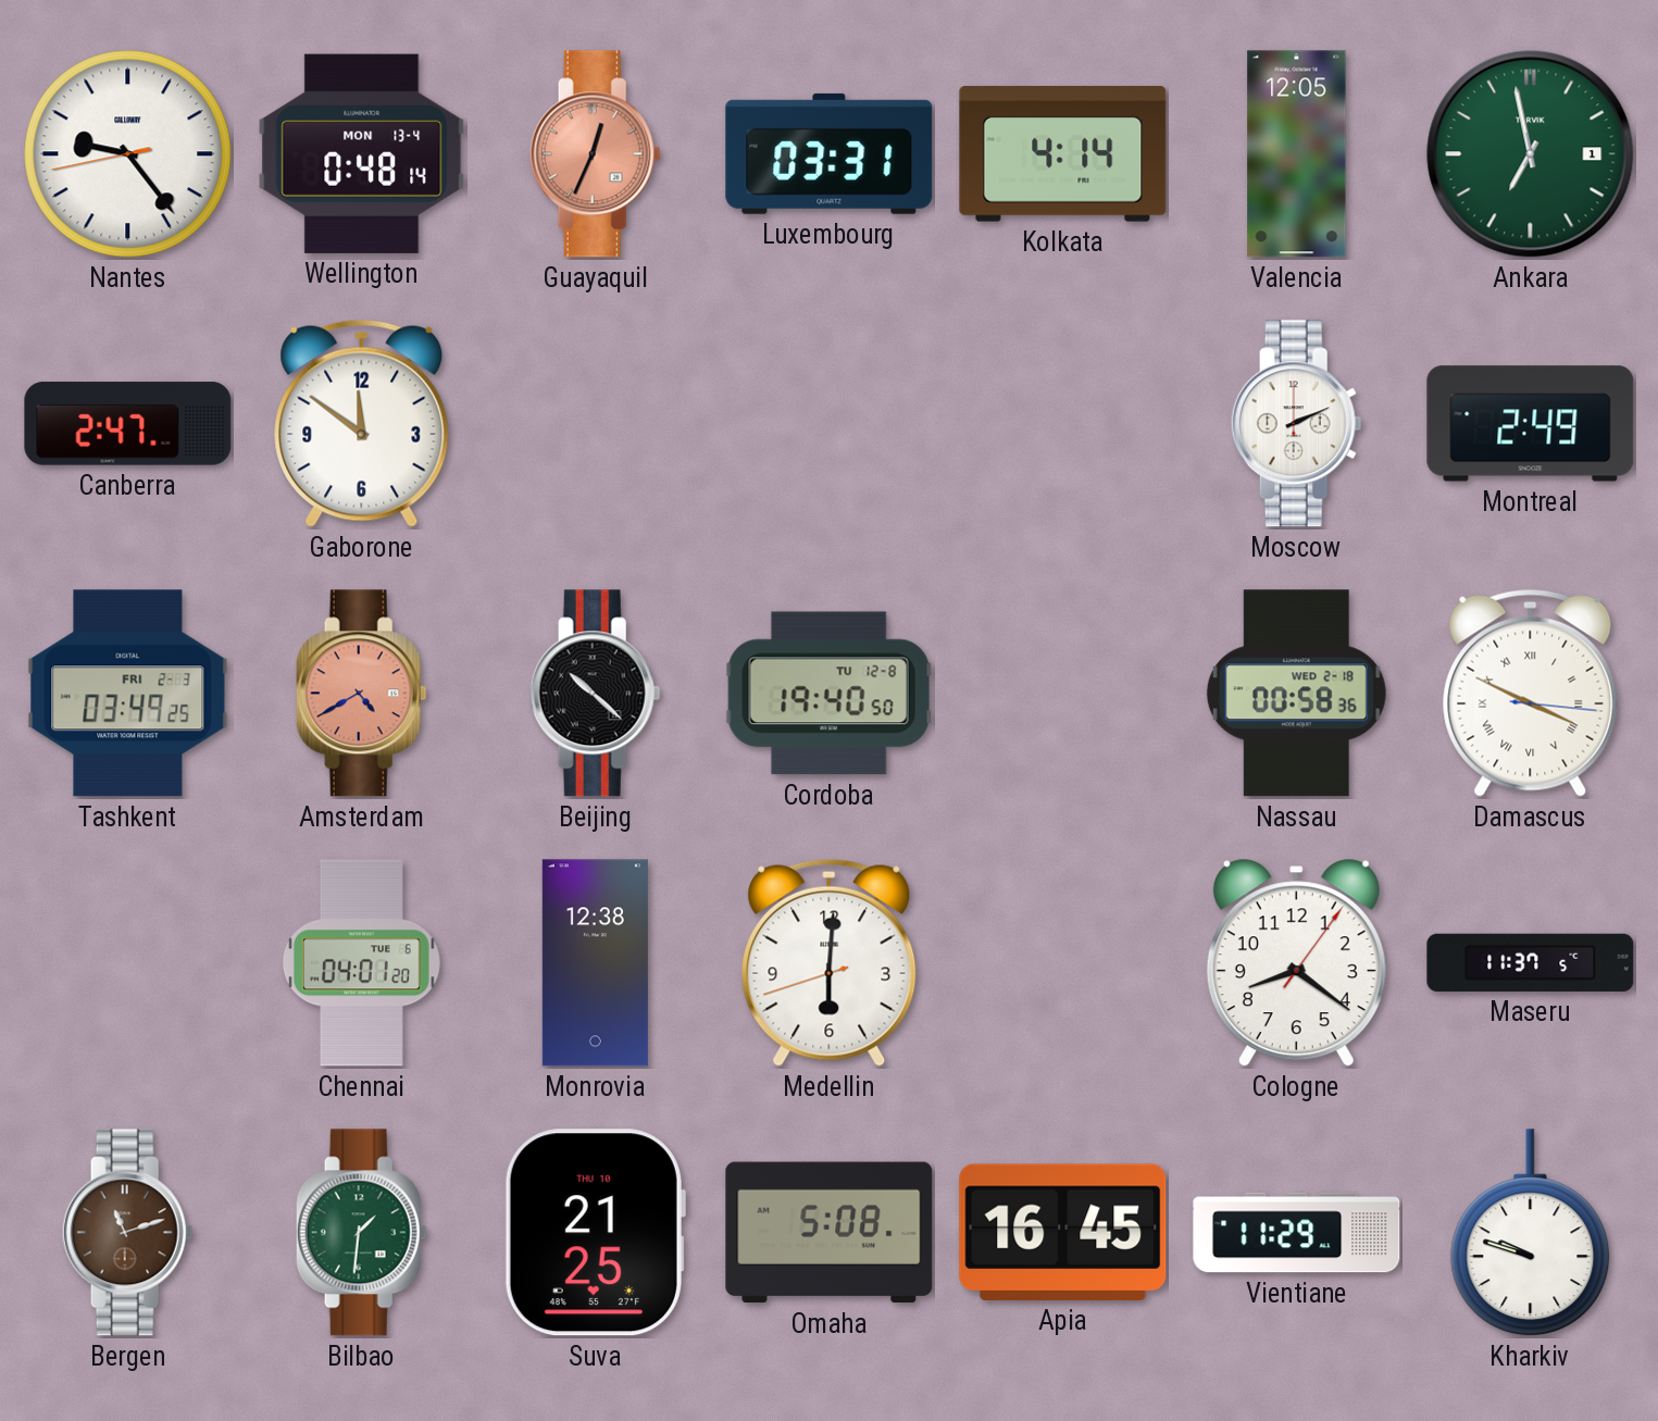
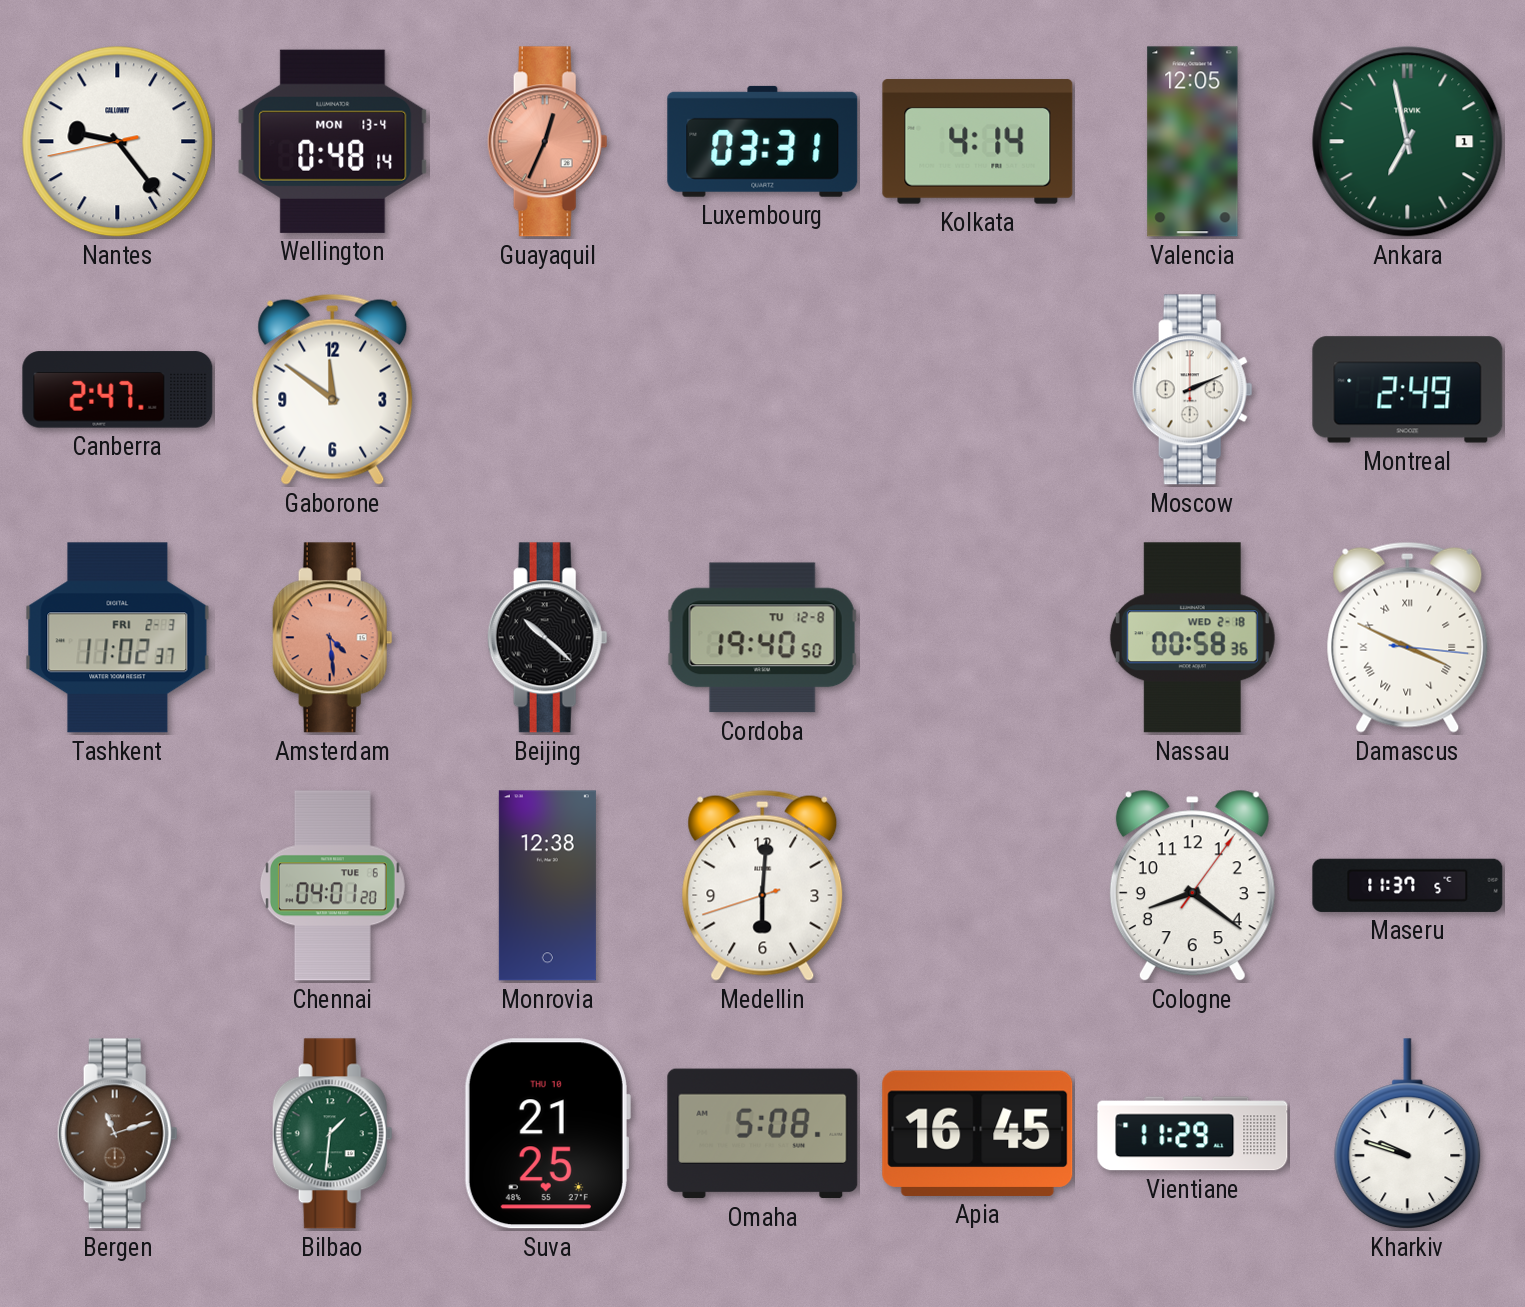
Tashkent: 03:49 -> 11:02 (118, 638)
Amsterdam: 4:40 -> 4:29 (332, 638)
